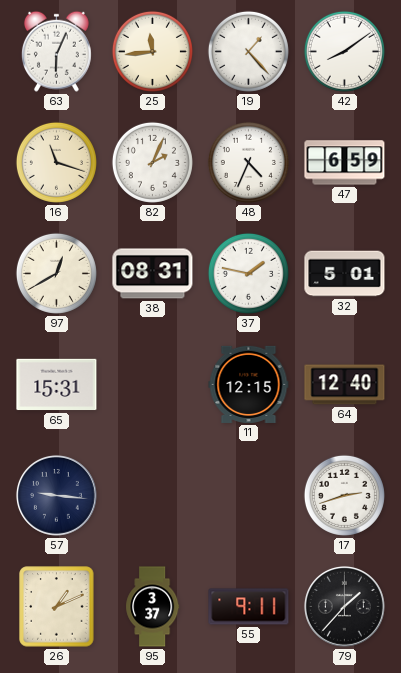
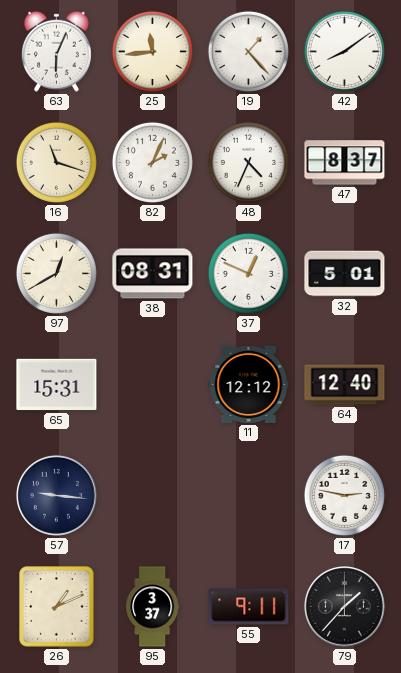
47: 6:59 -> 8:37 (345, 163)
37: 1:47 -> 12:49 (248, 273)
11: 12:15 -> 12:12 (249, 384)
17: 2:42 -> 2:47 (344, 495)
